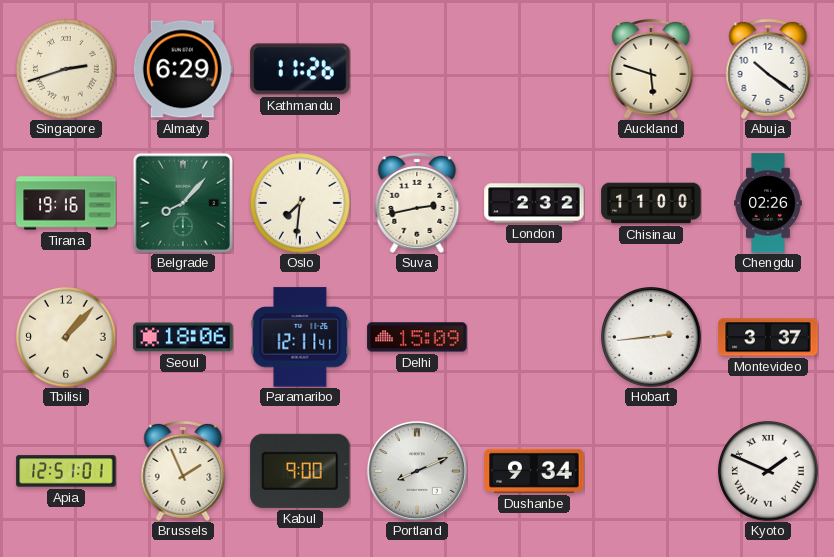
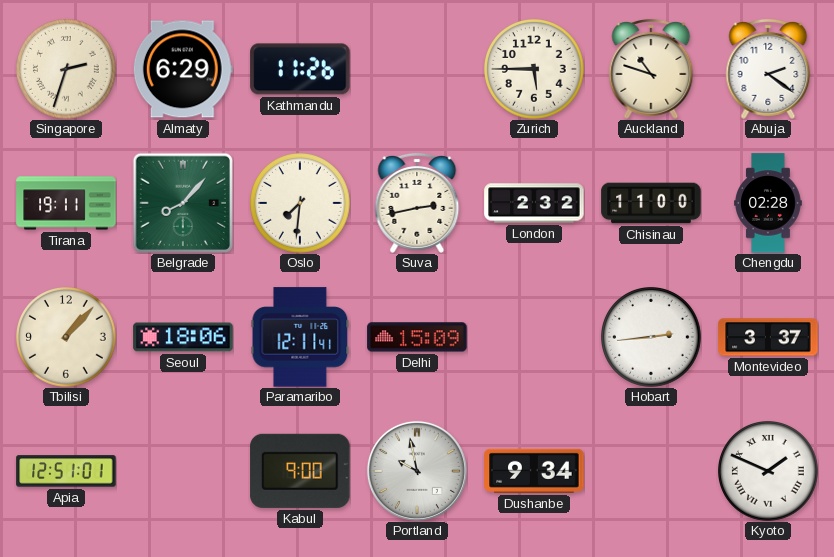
Singapore: 2:42 -> 2:33 (67, 70)
Zurich: none -> 5:45 (535, 70)
Auckland: 5:48 -> 10:48 (651, 69)
Abuja: 10:21 -> 2:21 (768, 69)
Tirana: 19:16 -> 19:11 (66, 203)
Chengdu: 02:26 -> 02:28 (768, 203)
Brussels: 1:56 -> none (183, 471)
Portland: 8:11 -> 9:58 (417, 471)
